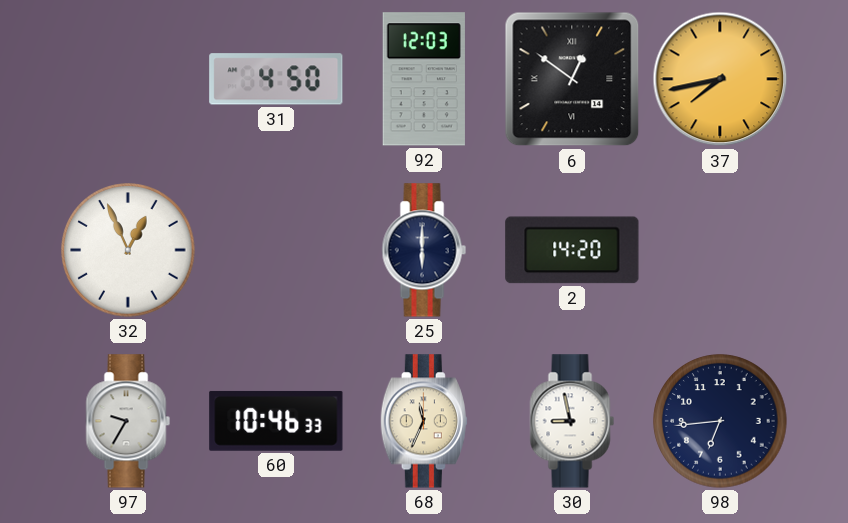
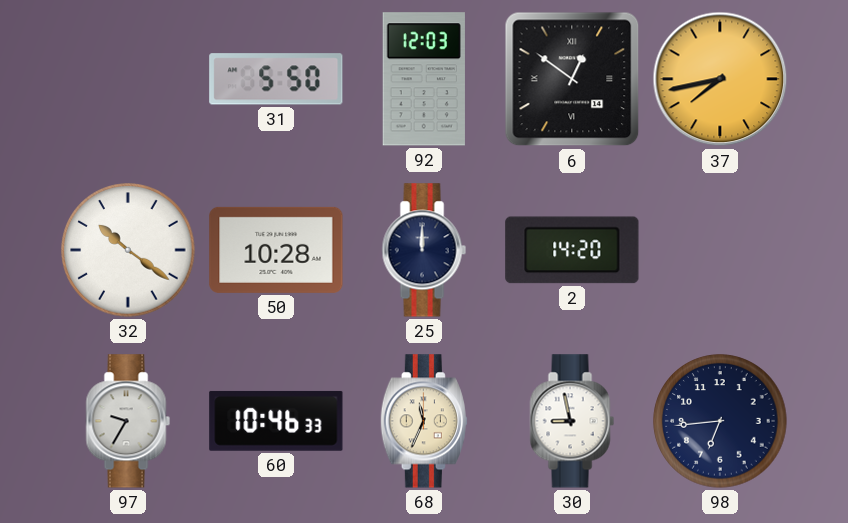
31: 4:50 -> 5:50 (276, 79)
32: 12:56 -> 10:21 (128, 250)
50: none -> 10:28 (276, 250)
25: 6:00 -> 12:00 (424, 250)
